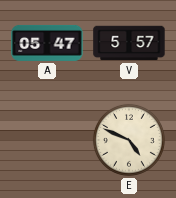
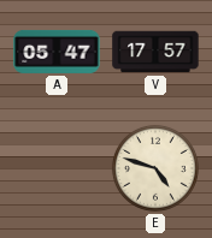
V: 5:57 -> 17:57 (155, 52)
E: 4:49 -> 4:48 (155, 168)
